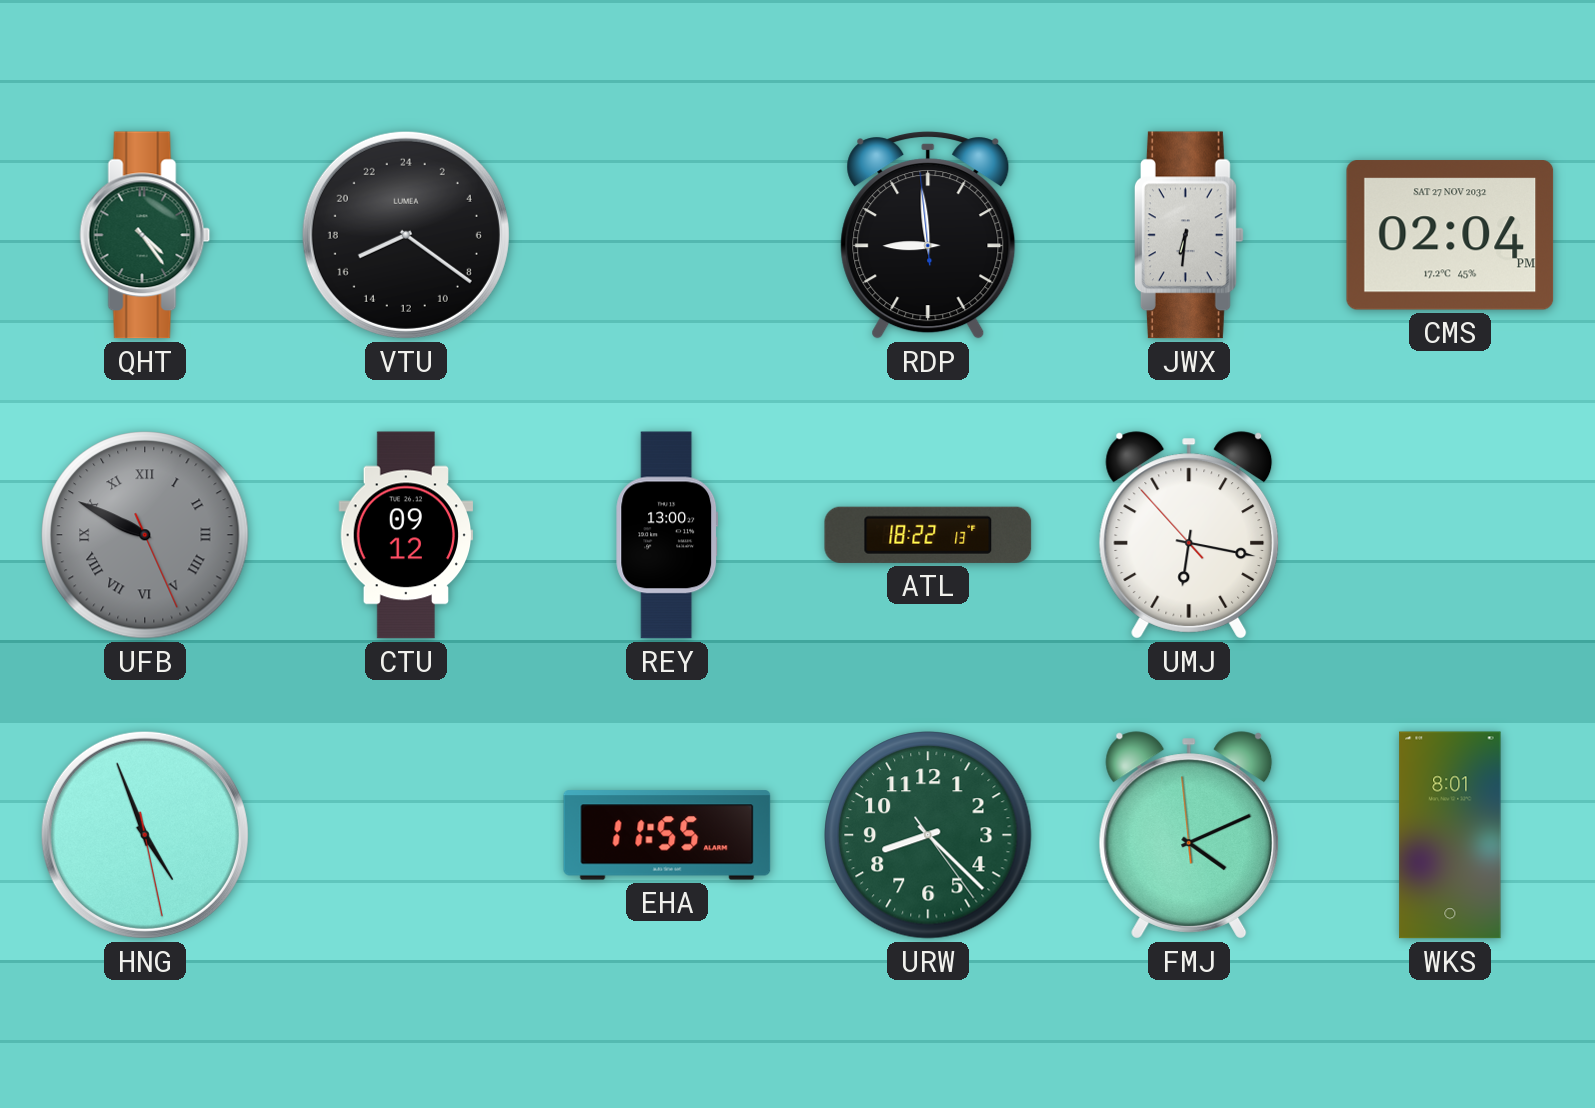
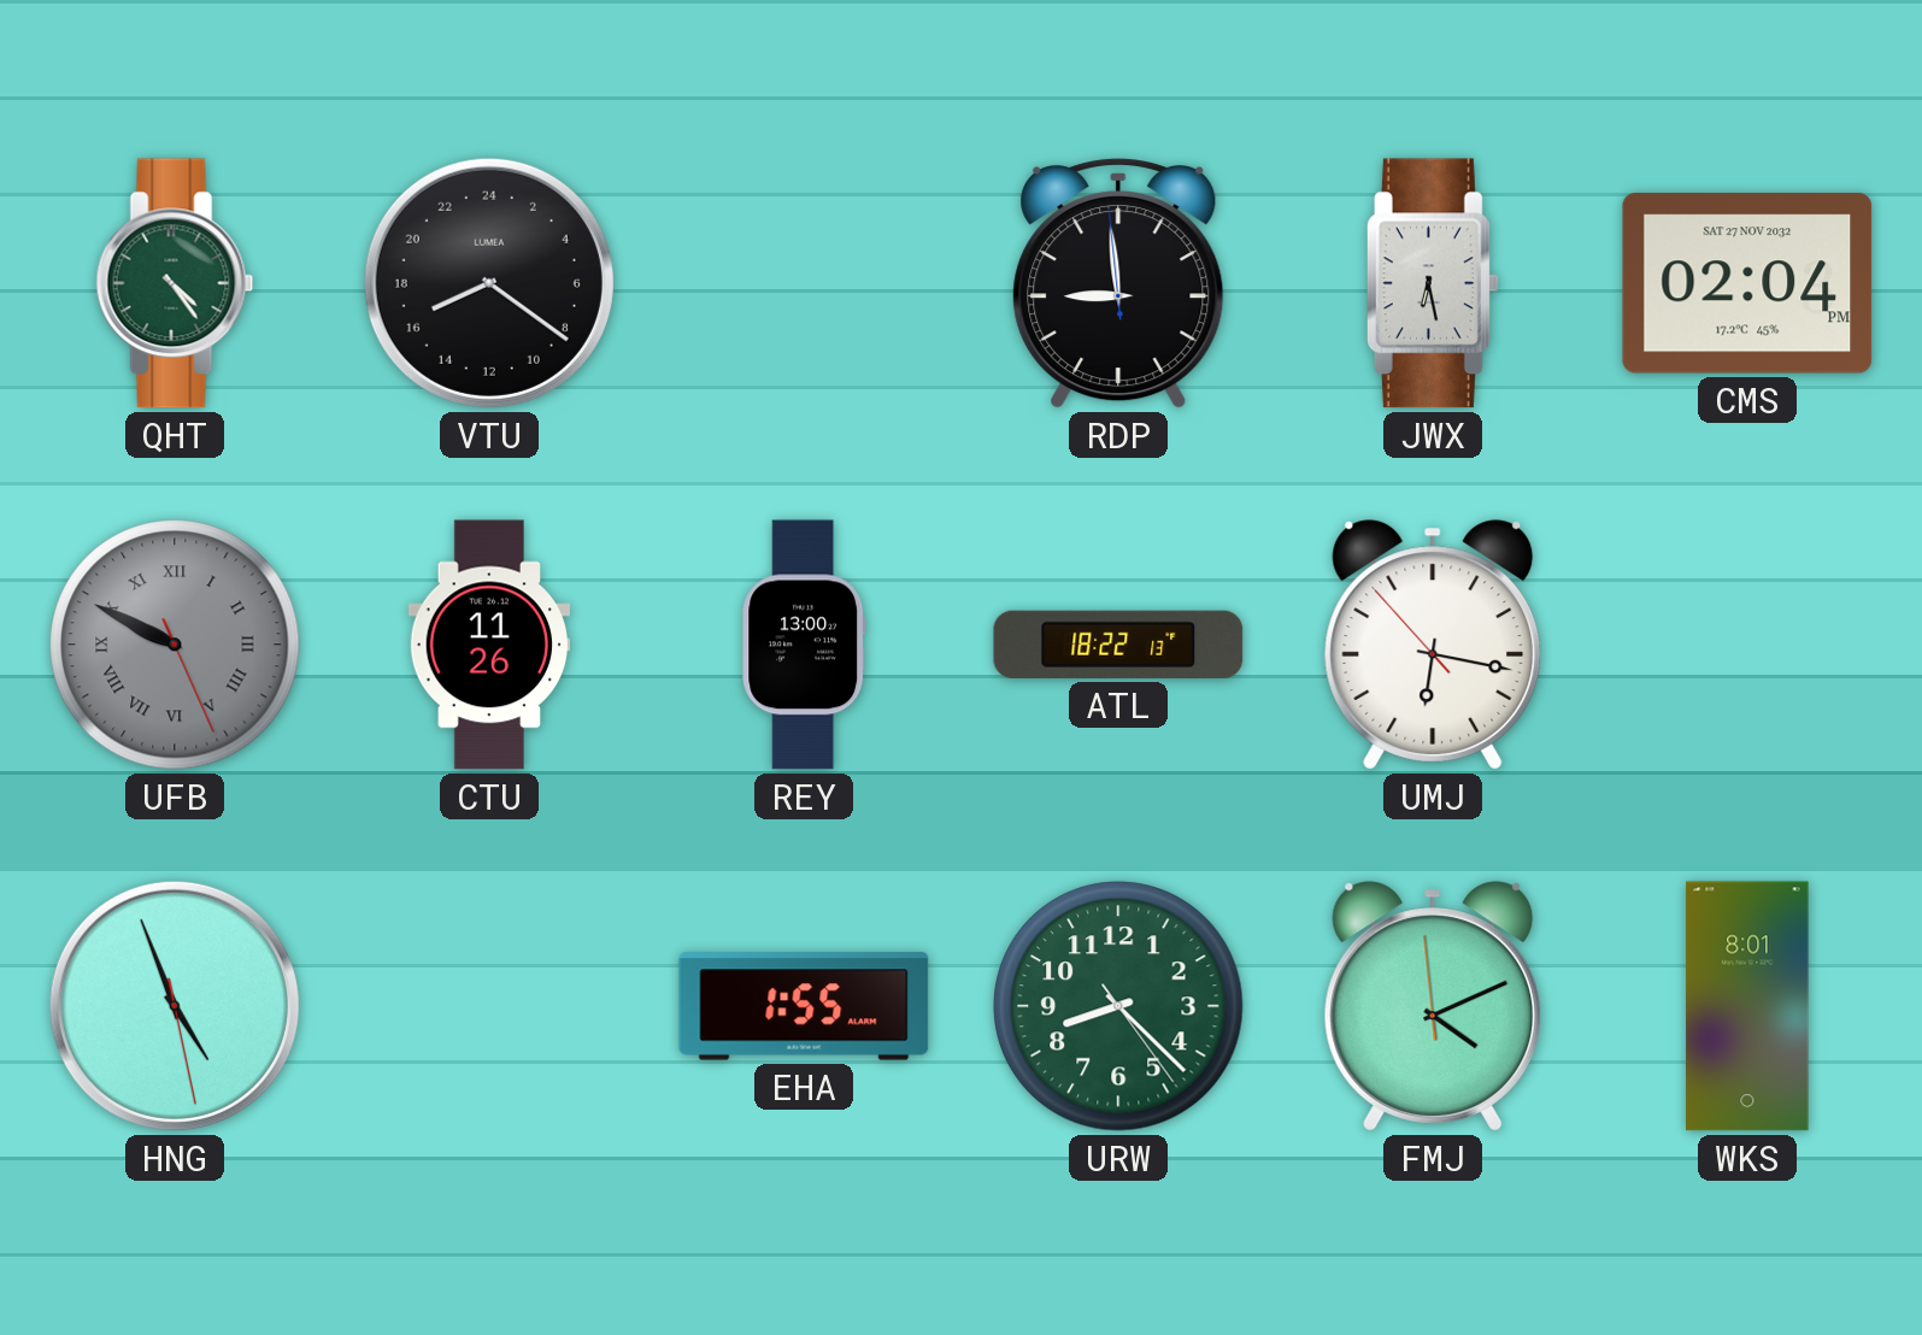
JWX: 6:31 -> 6:28 (1433, 283)
CTU: 09:12 -> 11:26 (489, 645)
EHA: 11:55 -> 1:55 (804, 1006)
